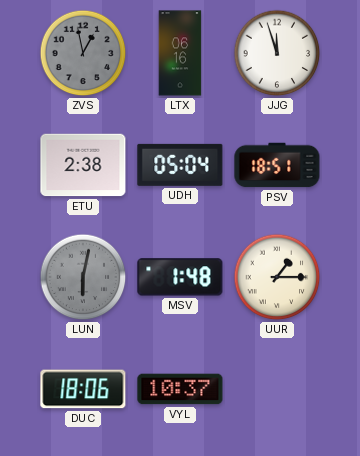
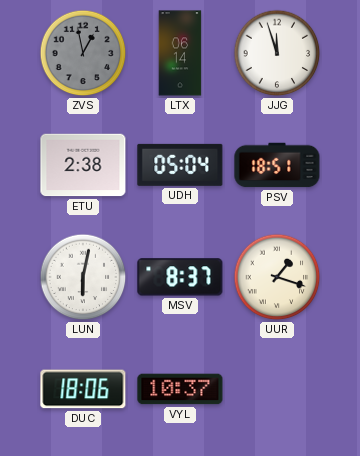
LTX: 06:16 -> 06:14 (180, 53)
LUN dial: grey -> white (83, 277)
MSV: 1:48 -> 8:37 (180, 277)
UUR: 1:15 -> 1:18 (277, 277)
